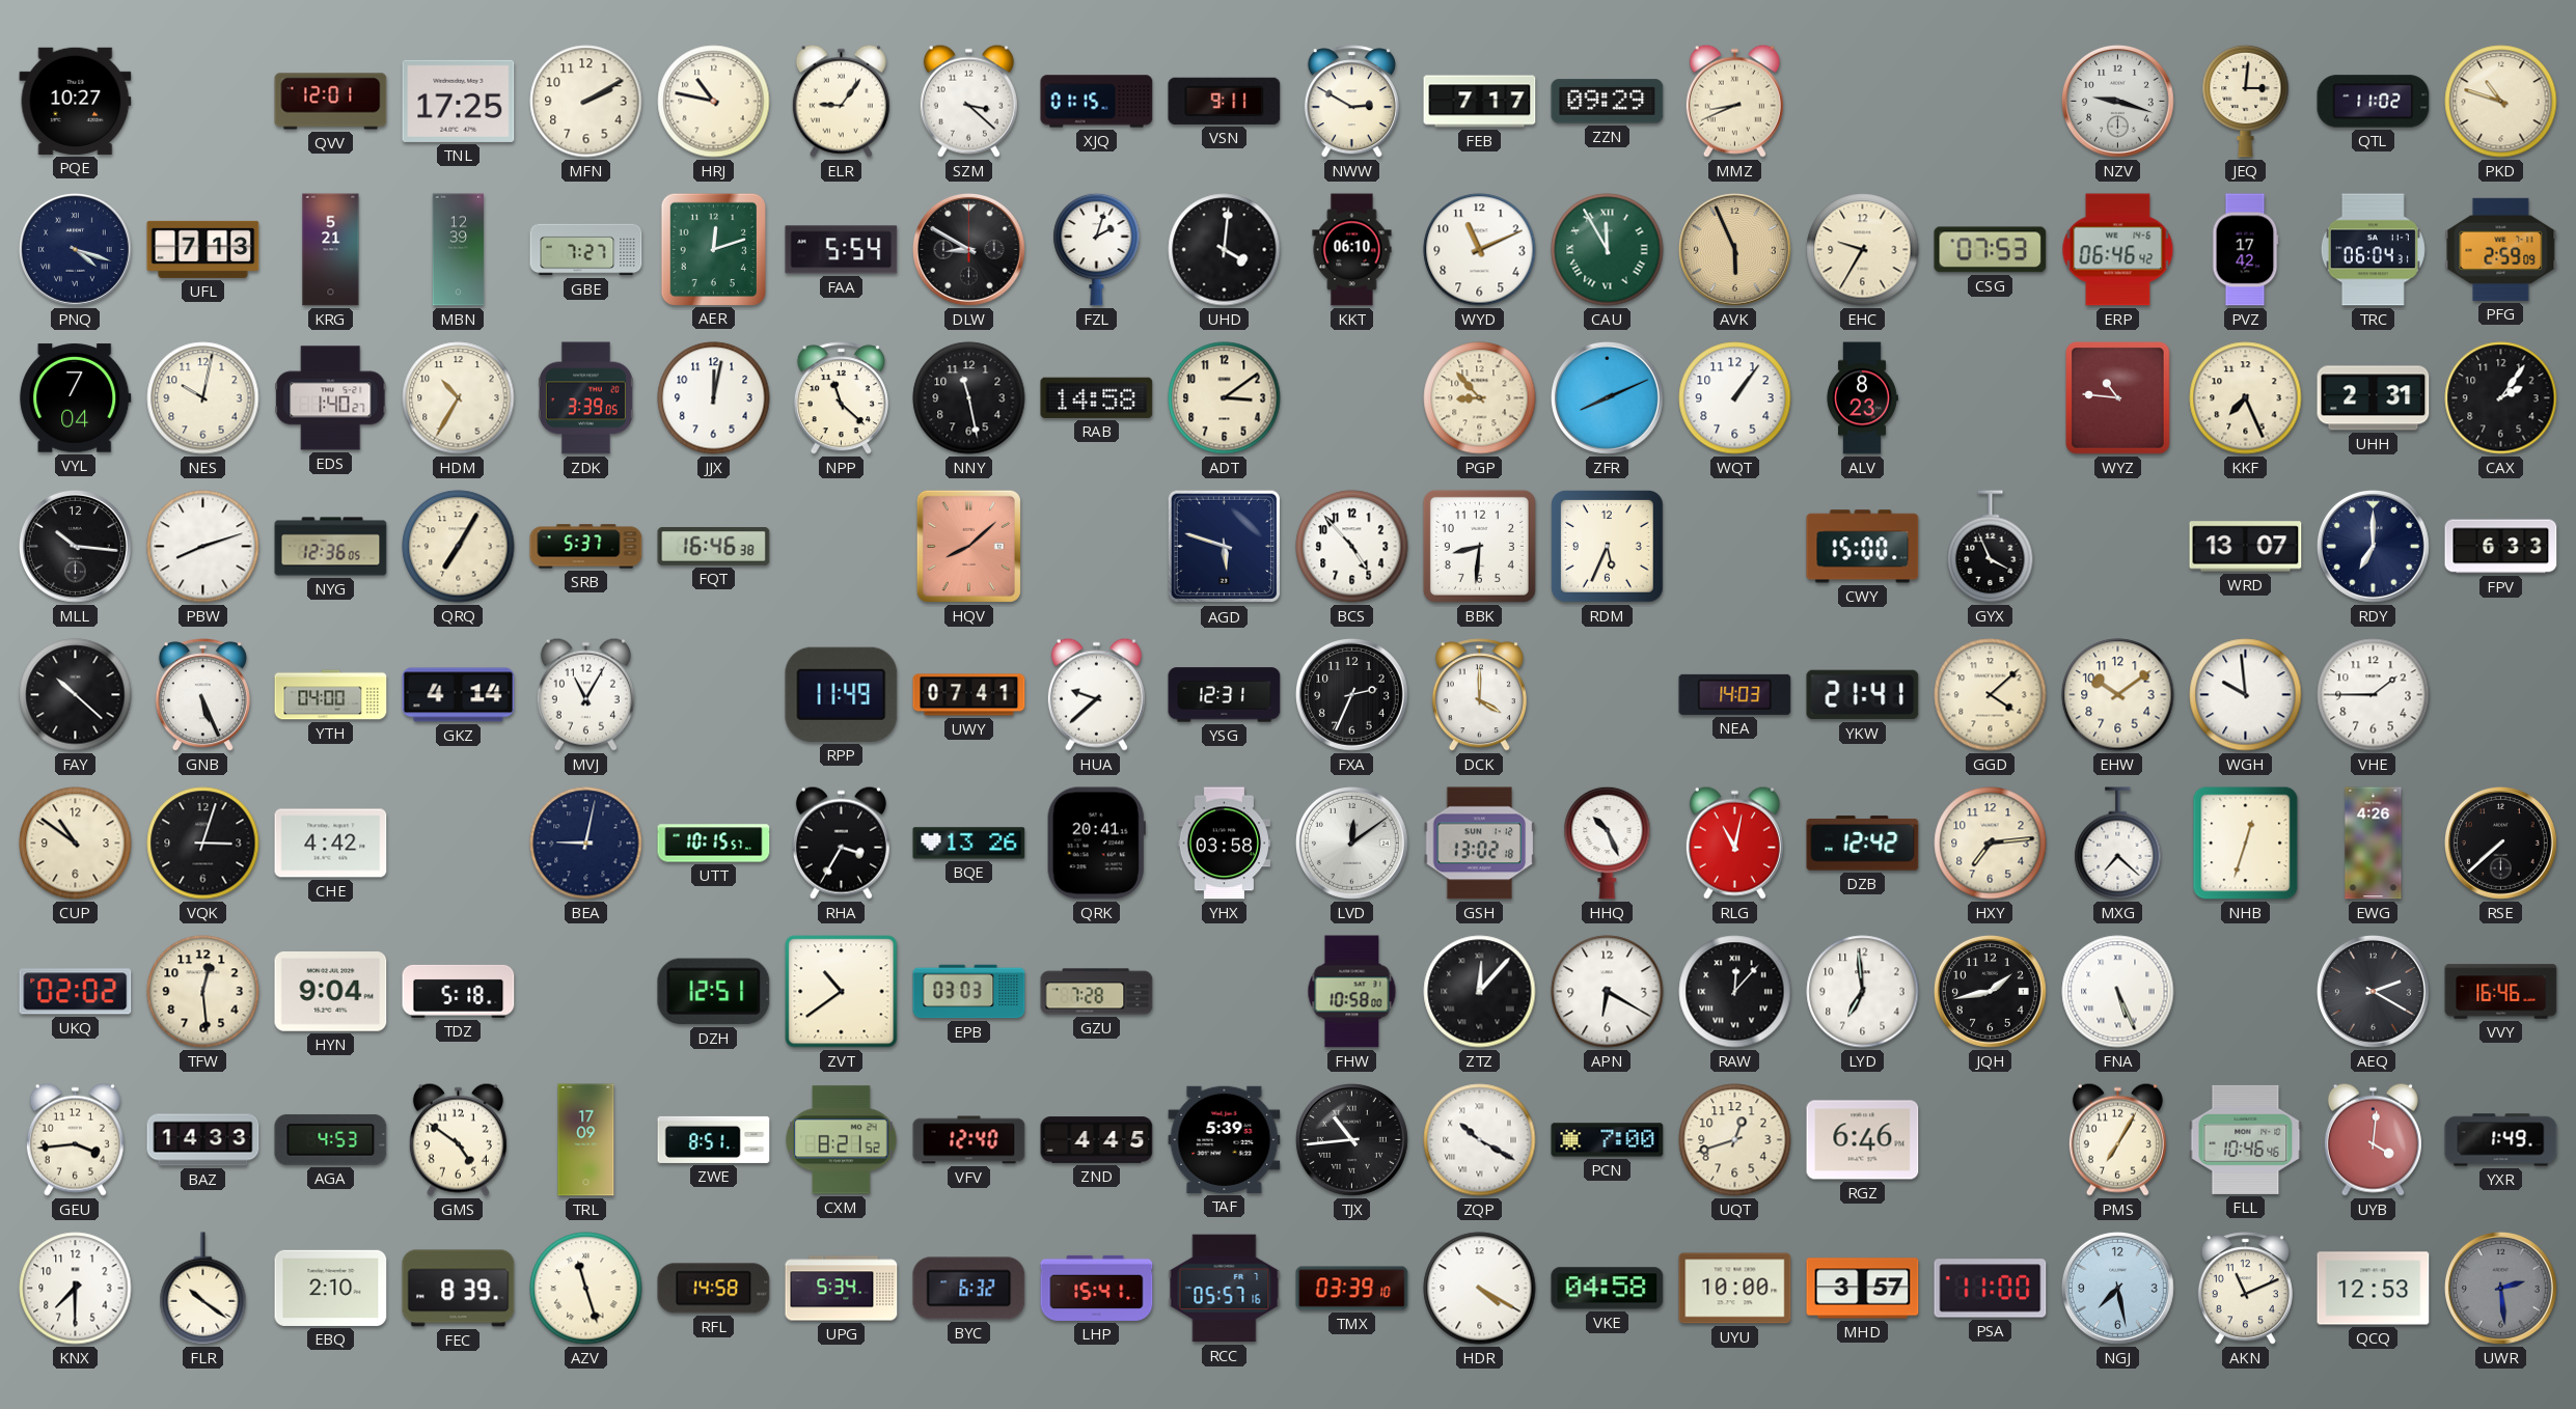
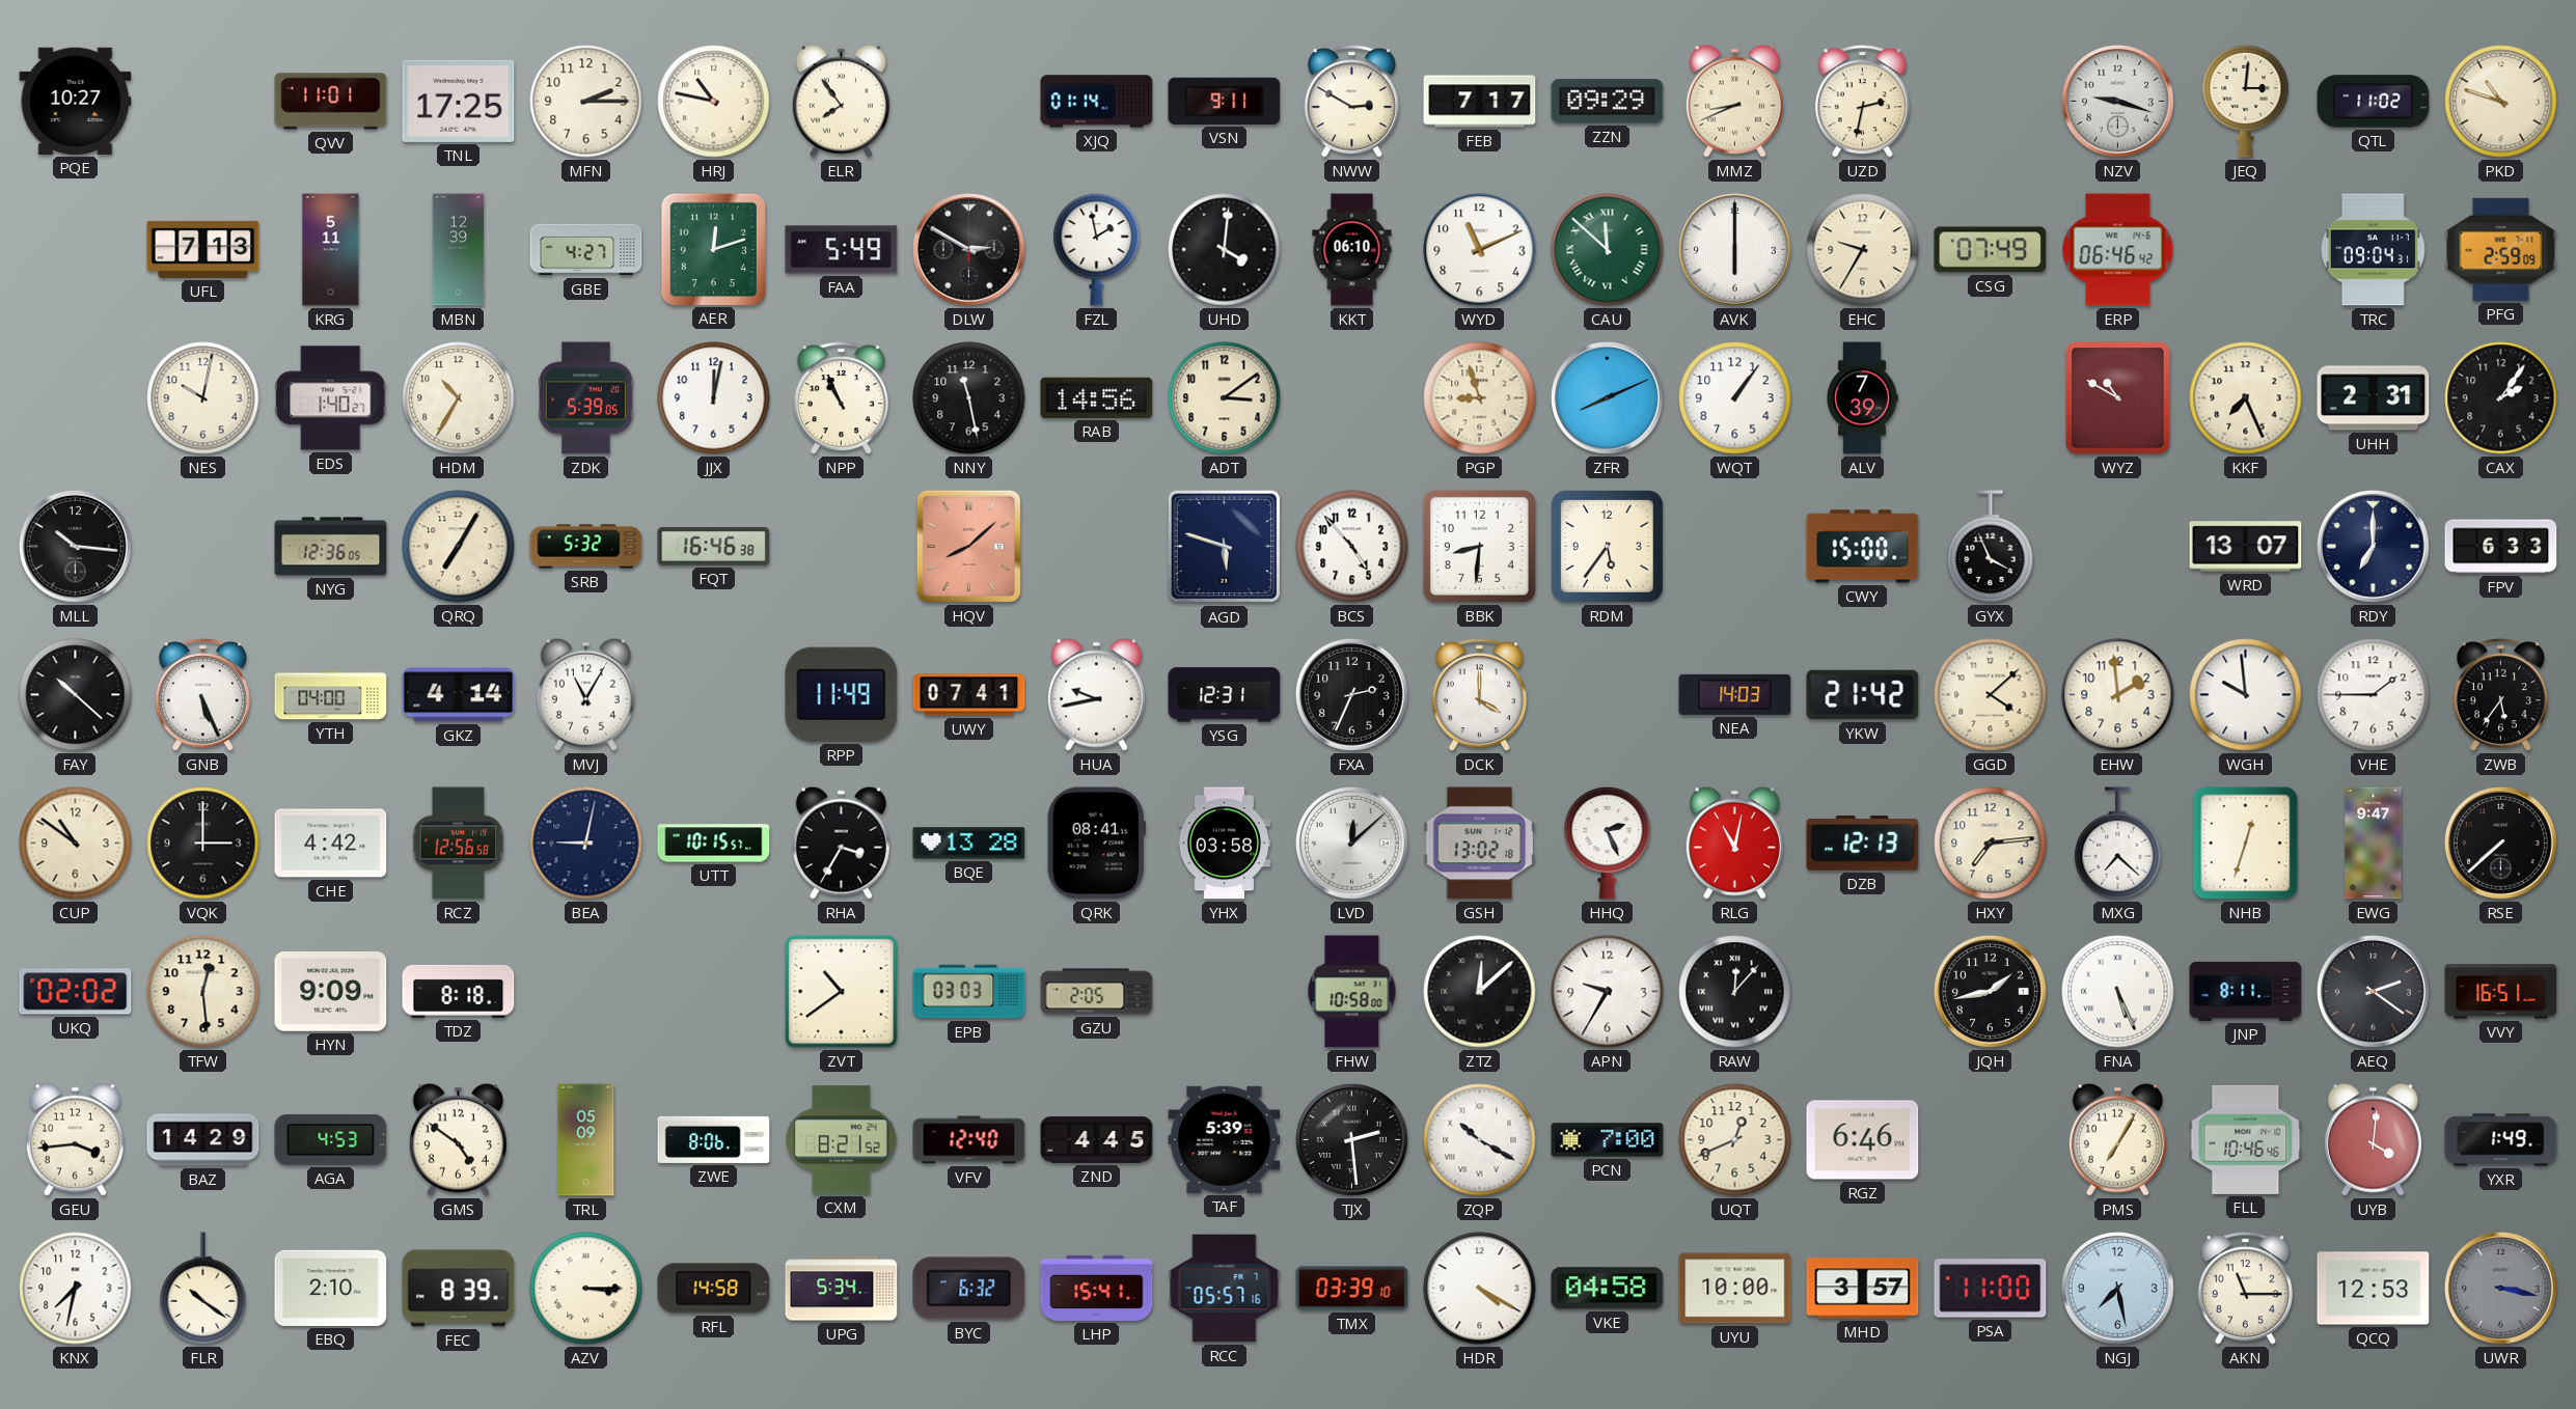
QVV: 12:01 -> 11:01 (331, 102)
MFN: 2:10 -> 2:15 (586, 102)
ELR: 9:06 -> 7:54 (841, 101)
SZM: 3:22 -> none (968, 101)
XJQ: 01:15 -> 01:14 (1097, 102)
UZD: none -> 2:32 (1862, 102)
PNQ: 4:18 -> none (75, 249)
KRG: 5:21 -> 5:11 (331, 250)
GBE: 7:27 -> 4:27 (586, 250)
FAA: 5:54 -> 5:49 (842, 250)
DLW: 8:50 -> 2:50 (968, 249)
FZL: 2:03 -> 1:58 (1097, 249)
CAU: 11:55 -> 11:52 (1608, 250)
AVK: 5:56 -> 6:00 (1734, 249)
AVK dial: champagne -> white (1734, 249)
CSG: 07:53 -> 07:49 (1991, 250)
PVZ: 17:42 -> none (2245, 250)
TRC: 06:04 -> 09:04 (2373, 250)
VYL: 7:04 -> none (76, 398)
ZDK: 3:39 -> 5:39 (585, 398)
NPP: 11:22 -> 10:56 (841, 398)
RAB: 14:58 -> 14:56 (1097, 397)
PGP: 8:53 -> 8:57 (1480, 398)
ALV: 8:23 -> 7:39 (1862, 398)
WYZ: 10:46 -> 10:50 (2118, 398)
PBW: 8:12 -> none (203, 547)
SRB: 5:37 -> 5:32 (586, 547)
RDM: 5:34 -> 5:36 (1608, 547)
HUA: 9:38 -> 9:43 (1096, 694)
YKW: 21:41 -> 21:42 (1863, 695)
EHW: 10:09 -> 1:59 (2118, 695)
ZWB: none -> 5:36 (2500, 695)
VQK: 3:03 -> 3:00 (203, 844)
RCZ: none -> 12:56 (459, 844)
BQE: 13:26 -> 13:28 (969, 844)
QRK: 20:41 -> 08:41 (1096, 844)
LVD: 12:09 -> 12:08 (1351, 842)
HHQ: 10:26 -> 2:26 (1608, 842)
DZB: 12:42 -> 12:13 (1863, 844)
EWG: 4:26 -> 9:47 (2374, 844)
HYN: 9:04 -> 9:09 (331, 992)
TDZ: 5:18 -> 8:18 (459, 991)
DZH: 12:51 -> none (714, 992)
GZU: 7:28 -> 2:05 (1097, 992)
ZTZ: 12:07 -> 12:08 (1480, 992)
APN: 6:20 -> 9:35 (1608, 992)
LYD: 6:59 -> none (1863, 992)
JNP: none -> 8:11 (2246, 991)
AEQ: 2:20 -> 2:21 (2373, 991)
VVY: 16:46 -> 16:51 (2501, 992)
BAZ: 14:33 -> 14:29 (203, 1140)
TRL: 17:09 -> 05:09 (586, 1140)
ZWE: 8:51 -> 8:06 (714, 1139)
TJX: 10:44 -> 2:29 (1351, 1139)
UQT: 12:42 -> 12:41 (1735, 1140)
KNX: 7:30 -> 7:32 (76, 1289)
AZV: 11:27 -> 3:15 (586, 1289)
AKN: 11:11 -> 11:15 (2245, 1289)
UWR: 2:29 -> 3:17 (2500, 1288)
